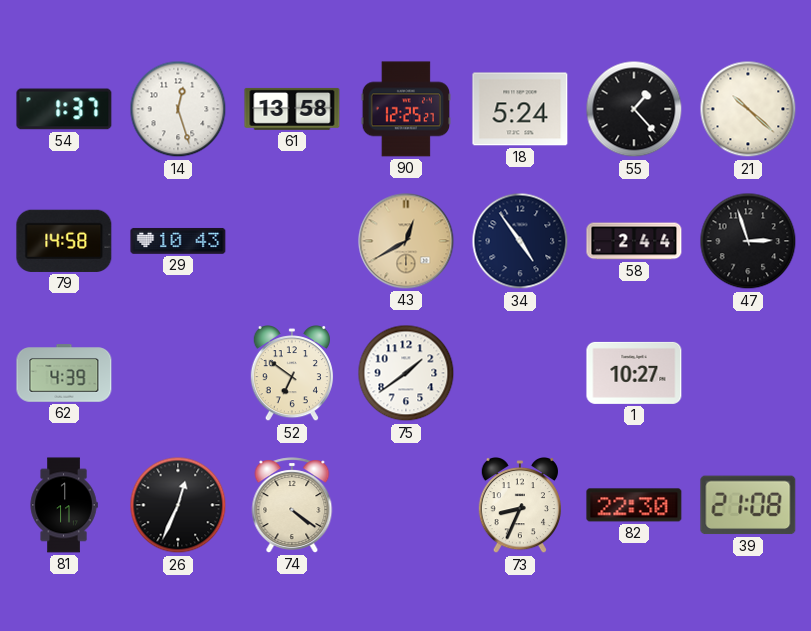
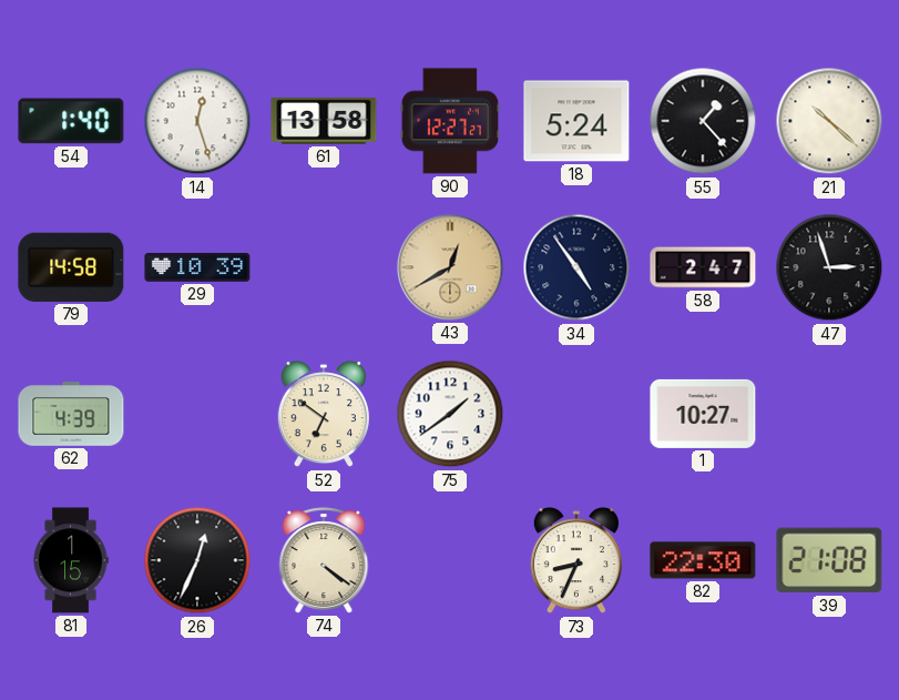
54: 1:37 -> 1:40 (71, 121)
90: 12:25 -> 12:27 (449, 121)
29: 10:43 -> 10:39 (197, 267)
58: 2:44 -> 2:47 (703, 267)
81: 1:11 -> 1:15 (71, 560)
